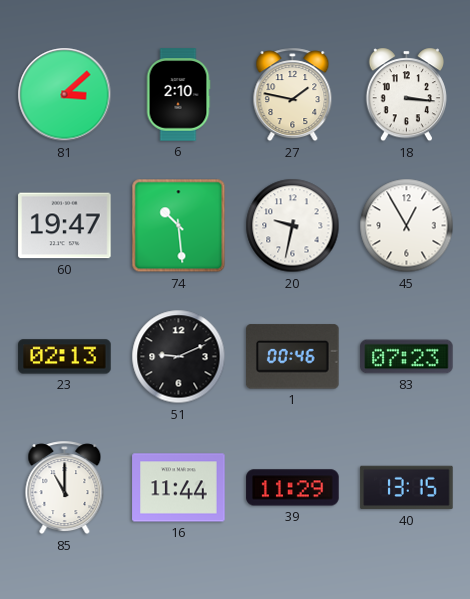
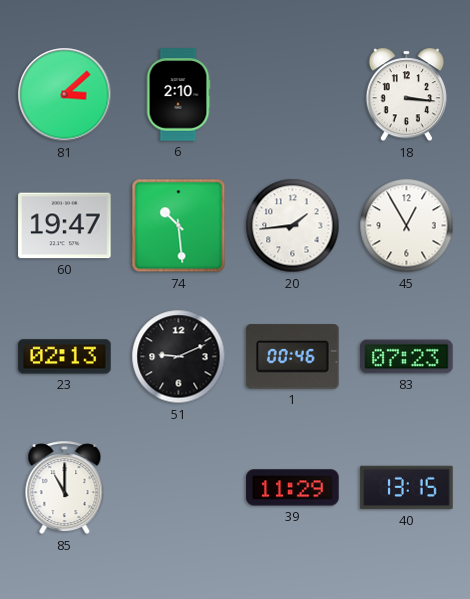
27: 1:47 -> none (293, 95)
20: 9:32 -> 1:44 (293, 226)
16: 11:44 -> none (179, 488)
